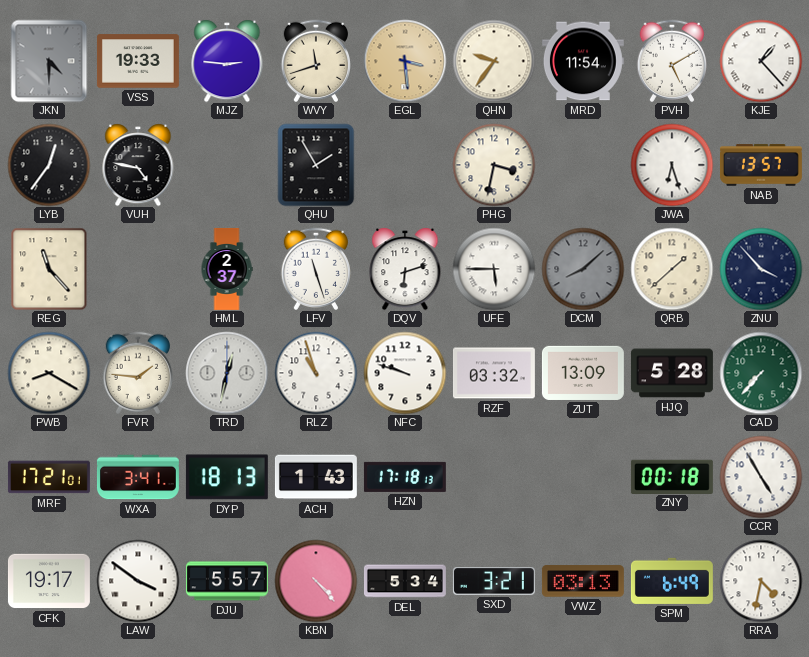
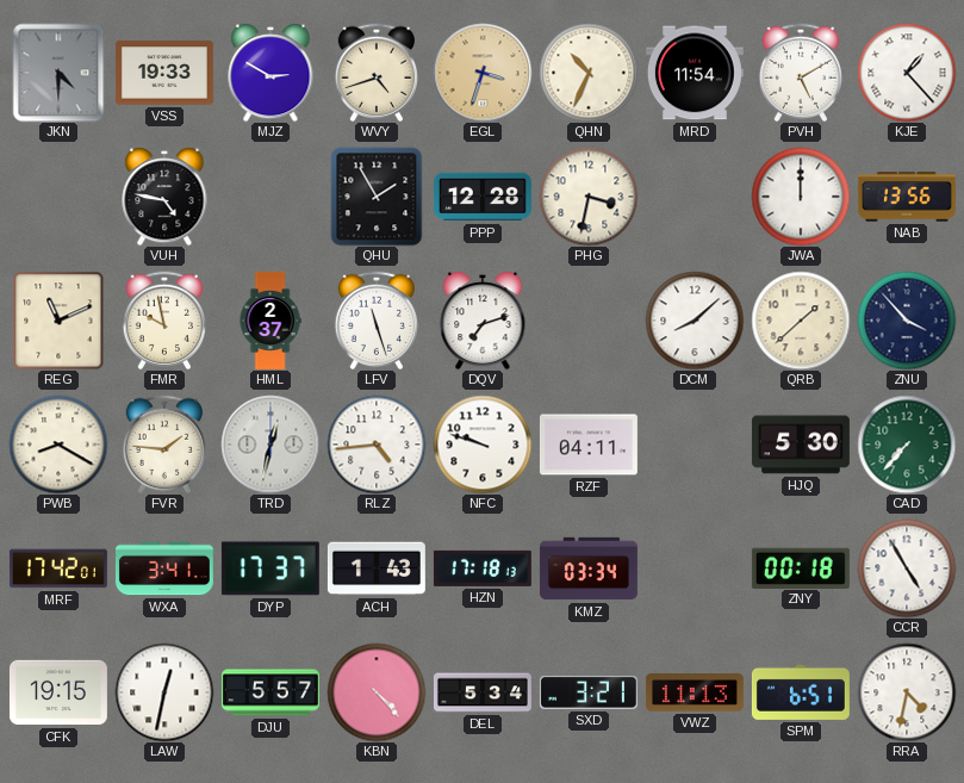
MJZ: 2:46 -> 2:50 (270, 73)
WVY: 11:42 -> 4:42 (375, 72)
EGL: 3:29 -> 3:33 (483, 73)
QHN: 9:36 -> 10:34 (589, 73)
LYB: 12:36 -> none (49, 165)
PPP: none -> 12:28 (483, 197)
JWA: 6:27 -> 12:00 (801, 197)
NAB: 13:57 -> 13:56 (907, 197)
REG: 11:23 -> 11:11 (58, 321)
FMR: none -> 9:58 (163, 319)
DQV: 6:12 -> 7:12 (483, 321)
UFE: 5:45 -> none (494, 269)
DCM dial: grey -> white (695, 321)
RLZ: 10:57 -> 4:44 (377, 445)
RZF: 03:32 -> 04:11 (589, 445)
ZUT: 13:09 -> none (583, 373)
HJQ: 5:28 -> 5:30 (801, 445)
MRF: 17:21 -> 17:42 (58, 568)
DYP: 18:13 -> 17:37 (270, 568)
KMZ: none -> 03:34 (589, 568)
CFK: 19:17 -> 19:15 (58, 692)
LAW: 3:51 -> 12:32 (164, 692)
VWZ: 03:13 -> 11:13 (695, 692)
SPM: 6:49 -> 6:51 (801, 692)
